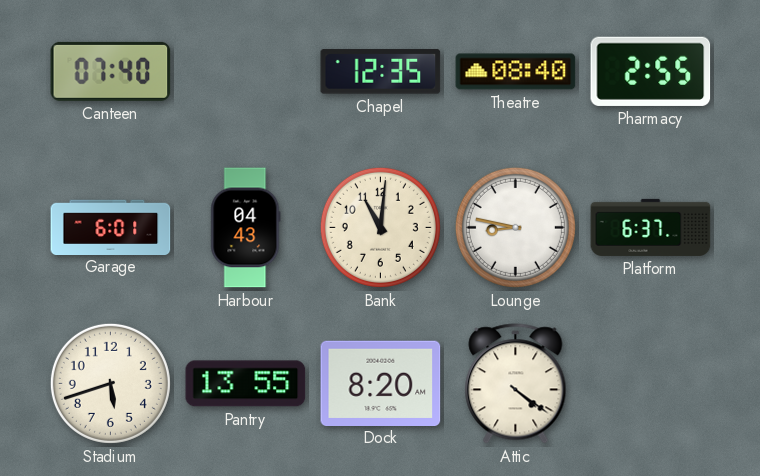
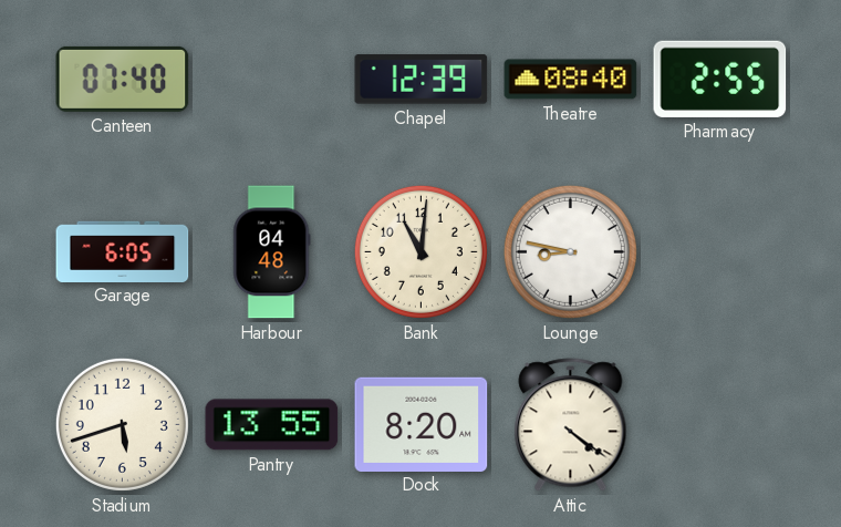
Chapel: 12:35 -> 12:39 (422, 80)
Garage: 6:01 -> 6:05 (123, 251)
Harbour: 04:43 -> 04:48 (272, 252)
Platform: 6:37 -> none (651, 227)
